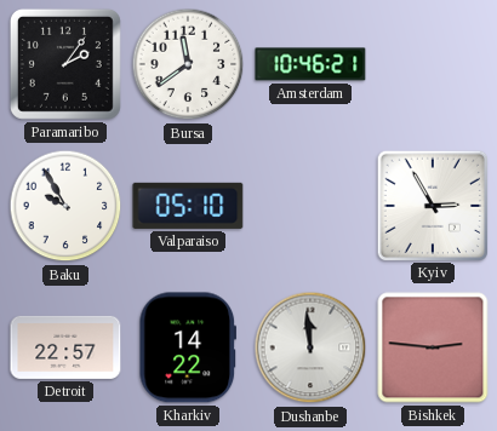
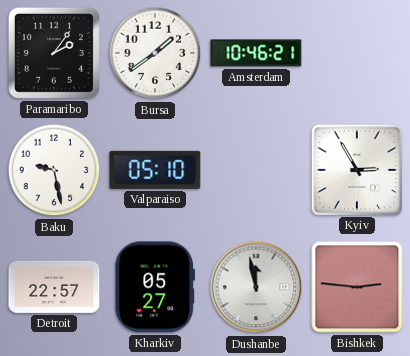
Bursa: 11:39 -> 1:39 (155, 53)
Baku: 9:55 -> 9:28 (54, 170)
Kharkiv: 14:22 -> 05:27 (154, 287)
Dushanbe: 11:59 -> 11:58 (256, 287)
